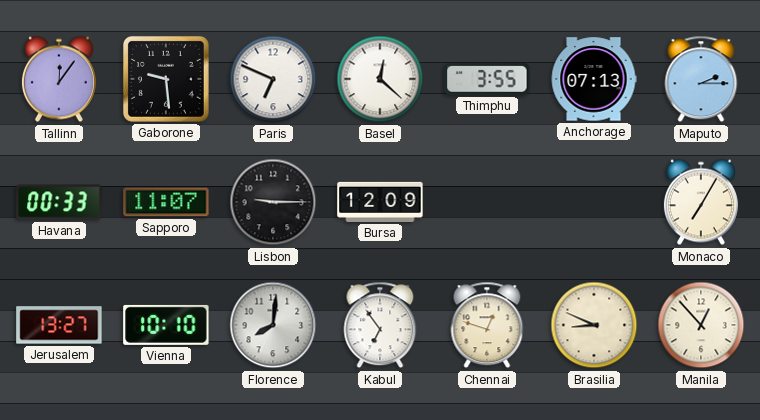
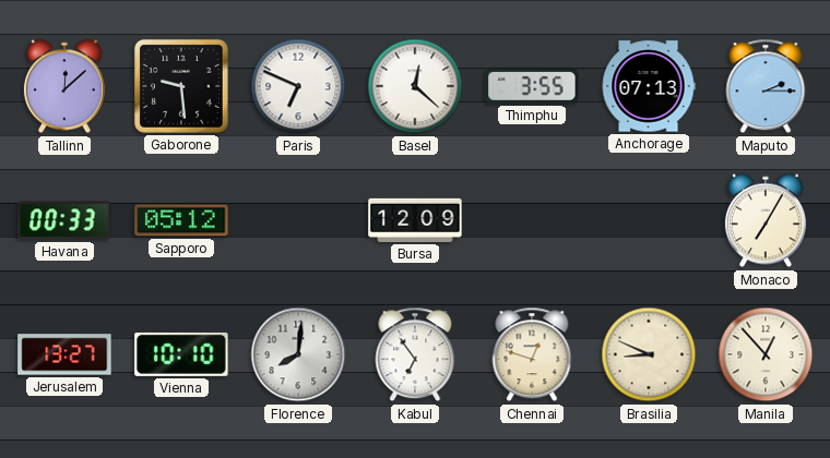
Tallinn: 12:06 -> 12:08 (64, 86)
Sapporo: 11:07 -> 05:12 (181, 220)
Lisbon: 9:15 -> none (273, 202)
